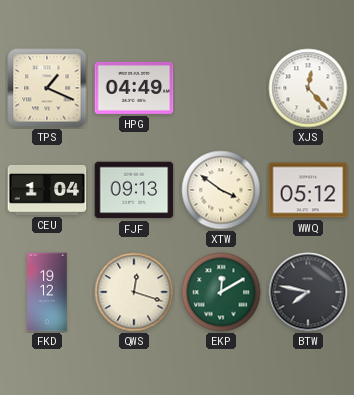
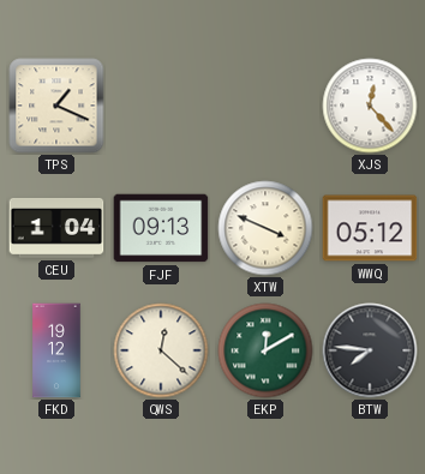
HPG: 04:49 -> none (134, 88)
XTW: 3:51 -> 3:49 (265, 228)
QWS: 12:18 -> 12:22 (161, 350)
BTW: 7:47 -> 7:46 (370, 350)
